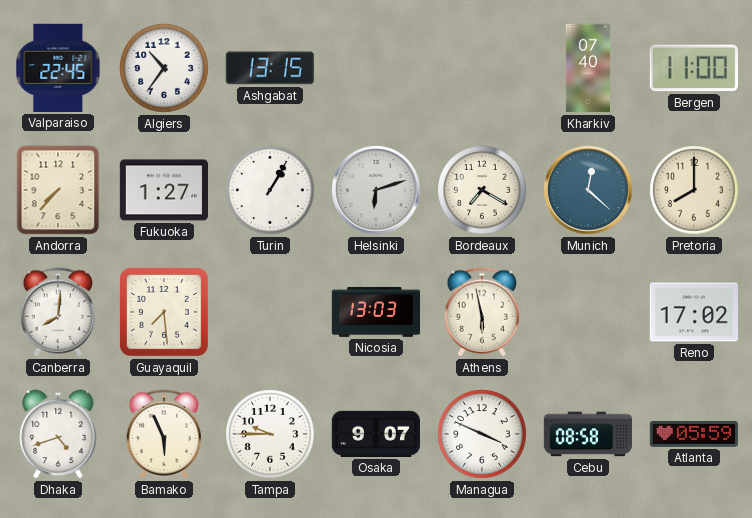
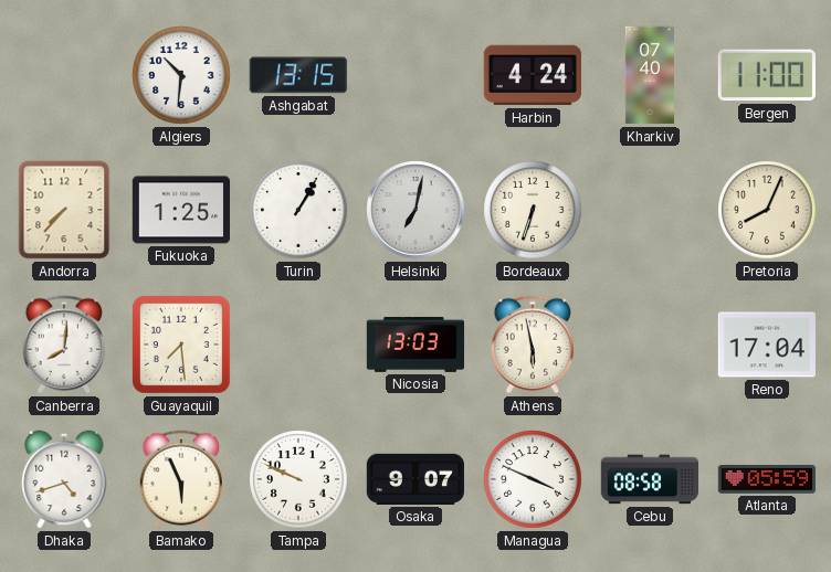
Valparaiso: 22:45 -> none (58, 68)
Algiers: 10:36 -> 10:31 (181, 75)
Harbin: none -> 4:24 (532, 75)
Fukuoka: 1:27 -> 1:25 (180, 210)
Helsinki: 6:12 -> 7:02 (415, 210)
Bordeaux: 7:20 -> 6:33 (533, 210)
Munich: 12:22 -> none (588, 190)
Pretoria: 8:00 -> 8:04 (767, 210)
Reno: 17:02 -> 17:04 (766, 345)
Tampa: 9:45 -> 9:49 (298, 479)
